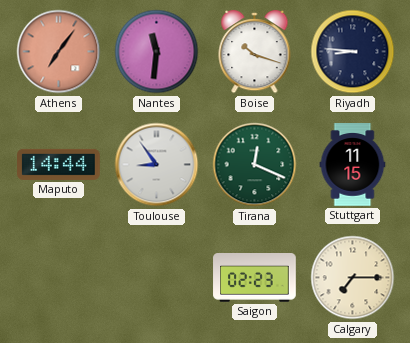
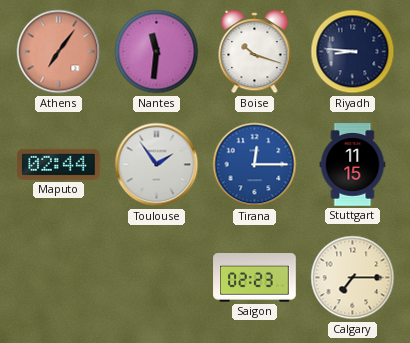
Maputo: 14:44 -> 02:44 (59, 164)
Toulouse: 8:54 -> 1:54 (157, 165)
Tirana: 12:19 -> 12:15 (255, 165)
Tirana dial: green -> blue (255, 165)
